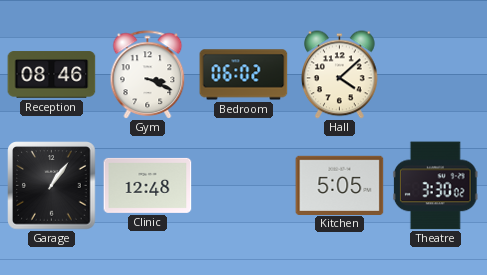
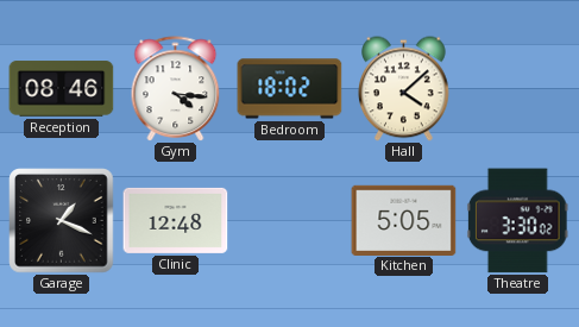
Gym: 3:19 -> 4:16 (176, 88)
Bedroom: 06:02 -> 18:02 (290, 89)
Garage: 1:06 -> 1:19 (62, 221)
